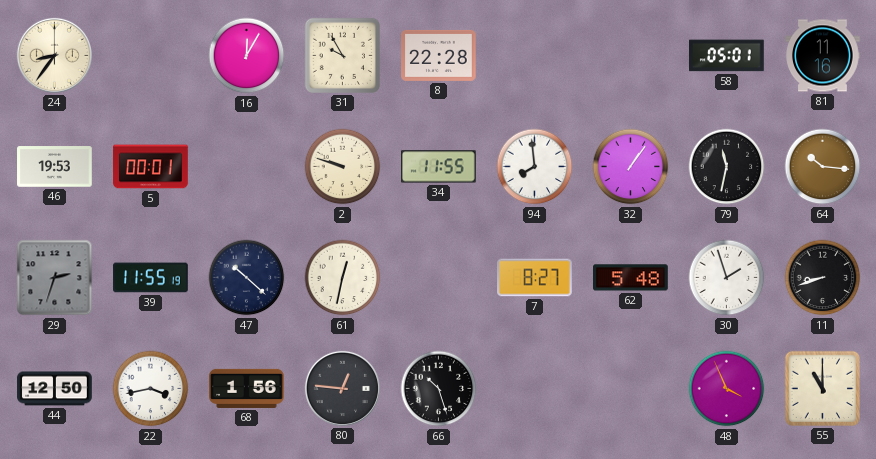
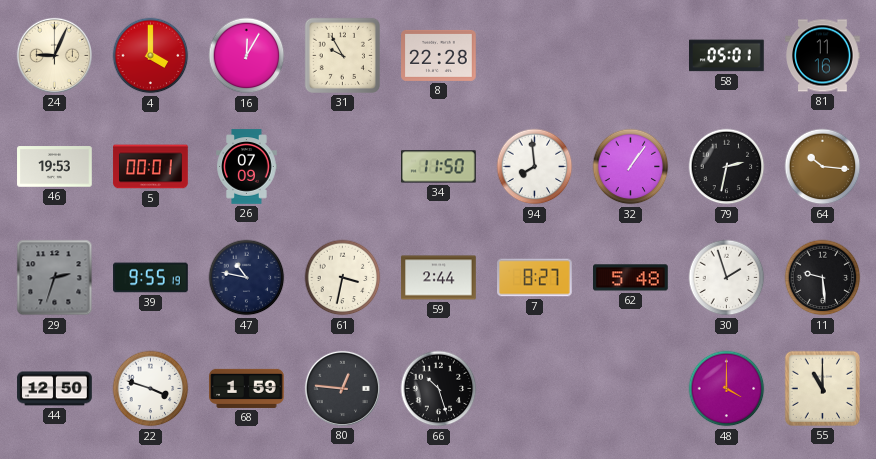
24: 8:36 -> 9:04 (54, 55)
4: none -> 4:00 (151, 56)
26: none -> 07:09 (247, 167)
2: 9:48 -> none (343, 167)
34: 11:55 -> 11:50 (439, 167)
79: 11:32 -> 2:32 (727, 167)
39: 11:55 -> 9:55 (151, 278)
47: 10:22 -> 10:47 (247, 278)
61: 12:32 -> 3:32 (343, 278)
59: none -> 2:44 (439, 278)
11: 8:42 -> 9:29 (823, 278)
22: 3:43 -> 3:48 (151, 389)
68: 1:56 -> 1:59 (247, 388)
48: 3:56 -> 4:00 (727, 389)
